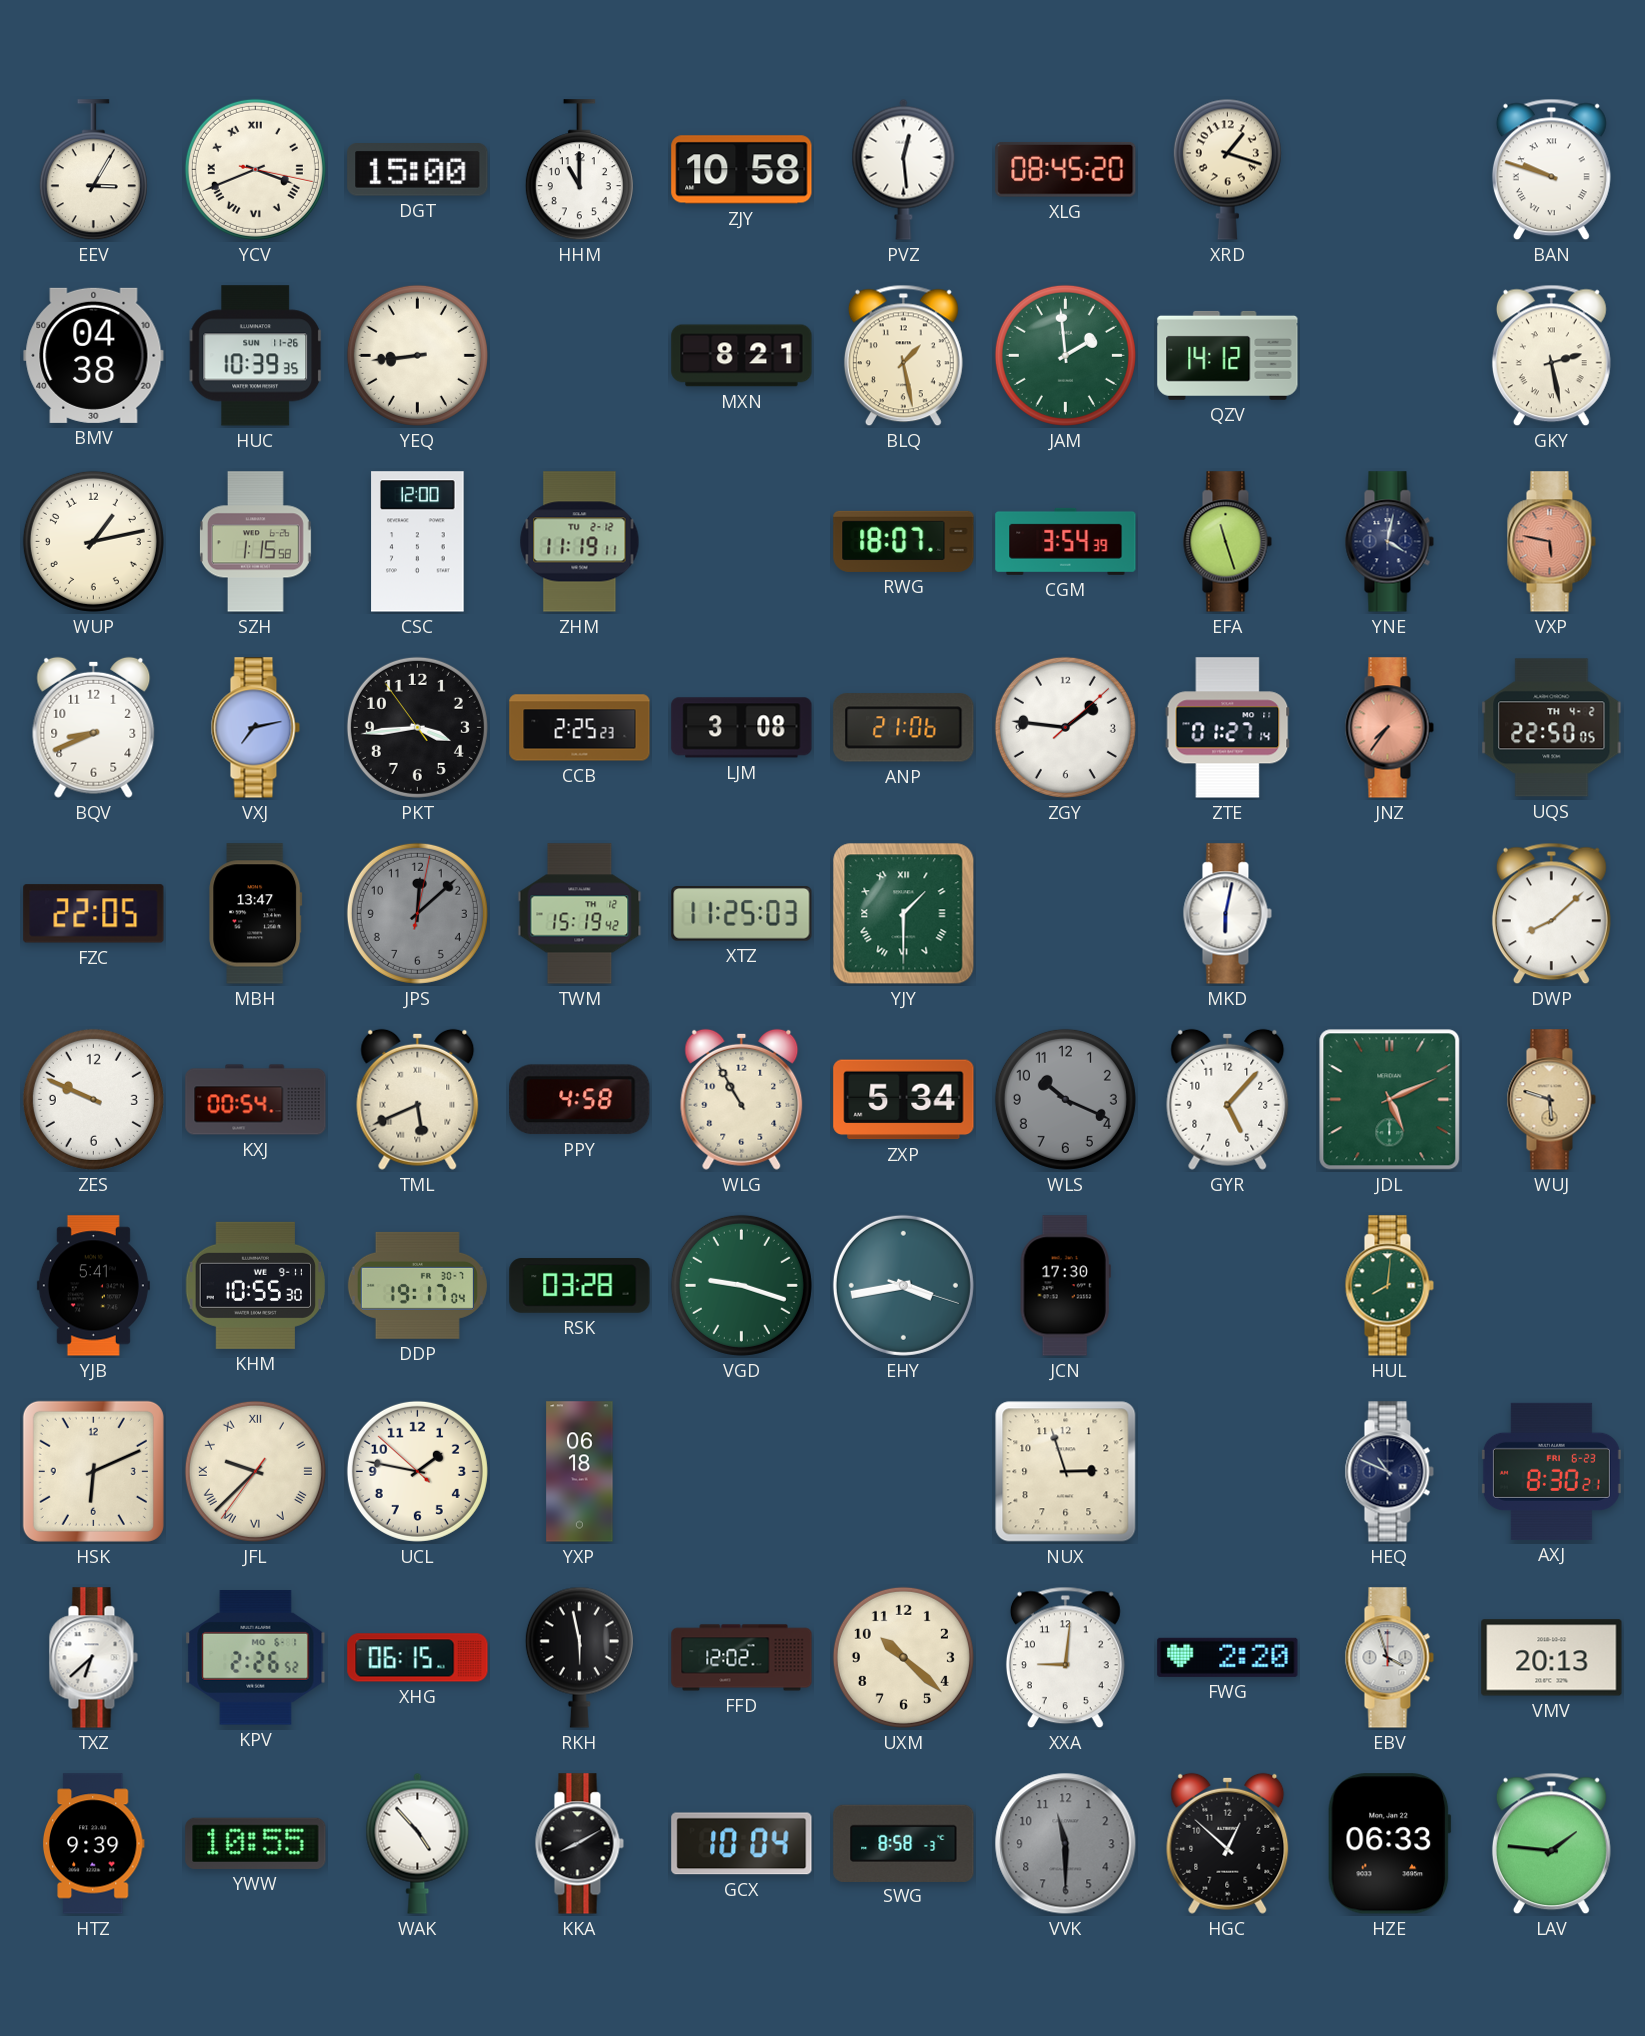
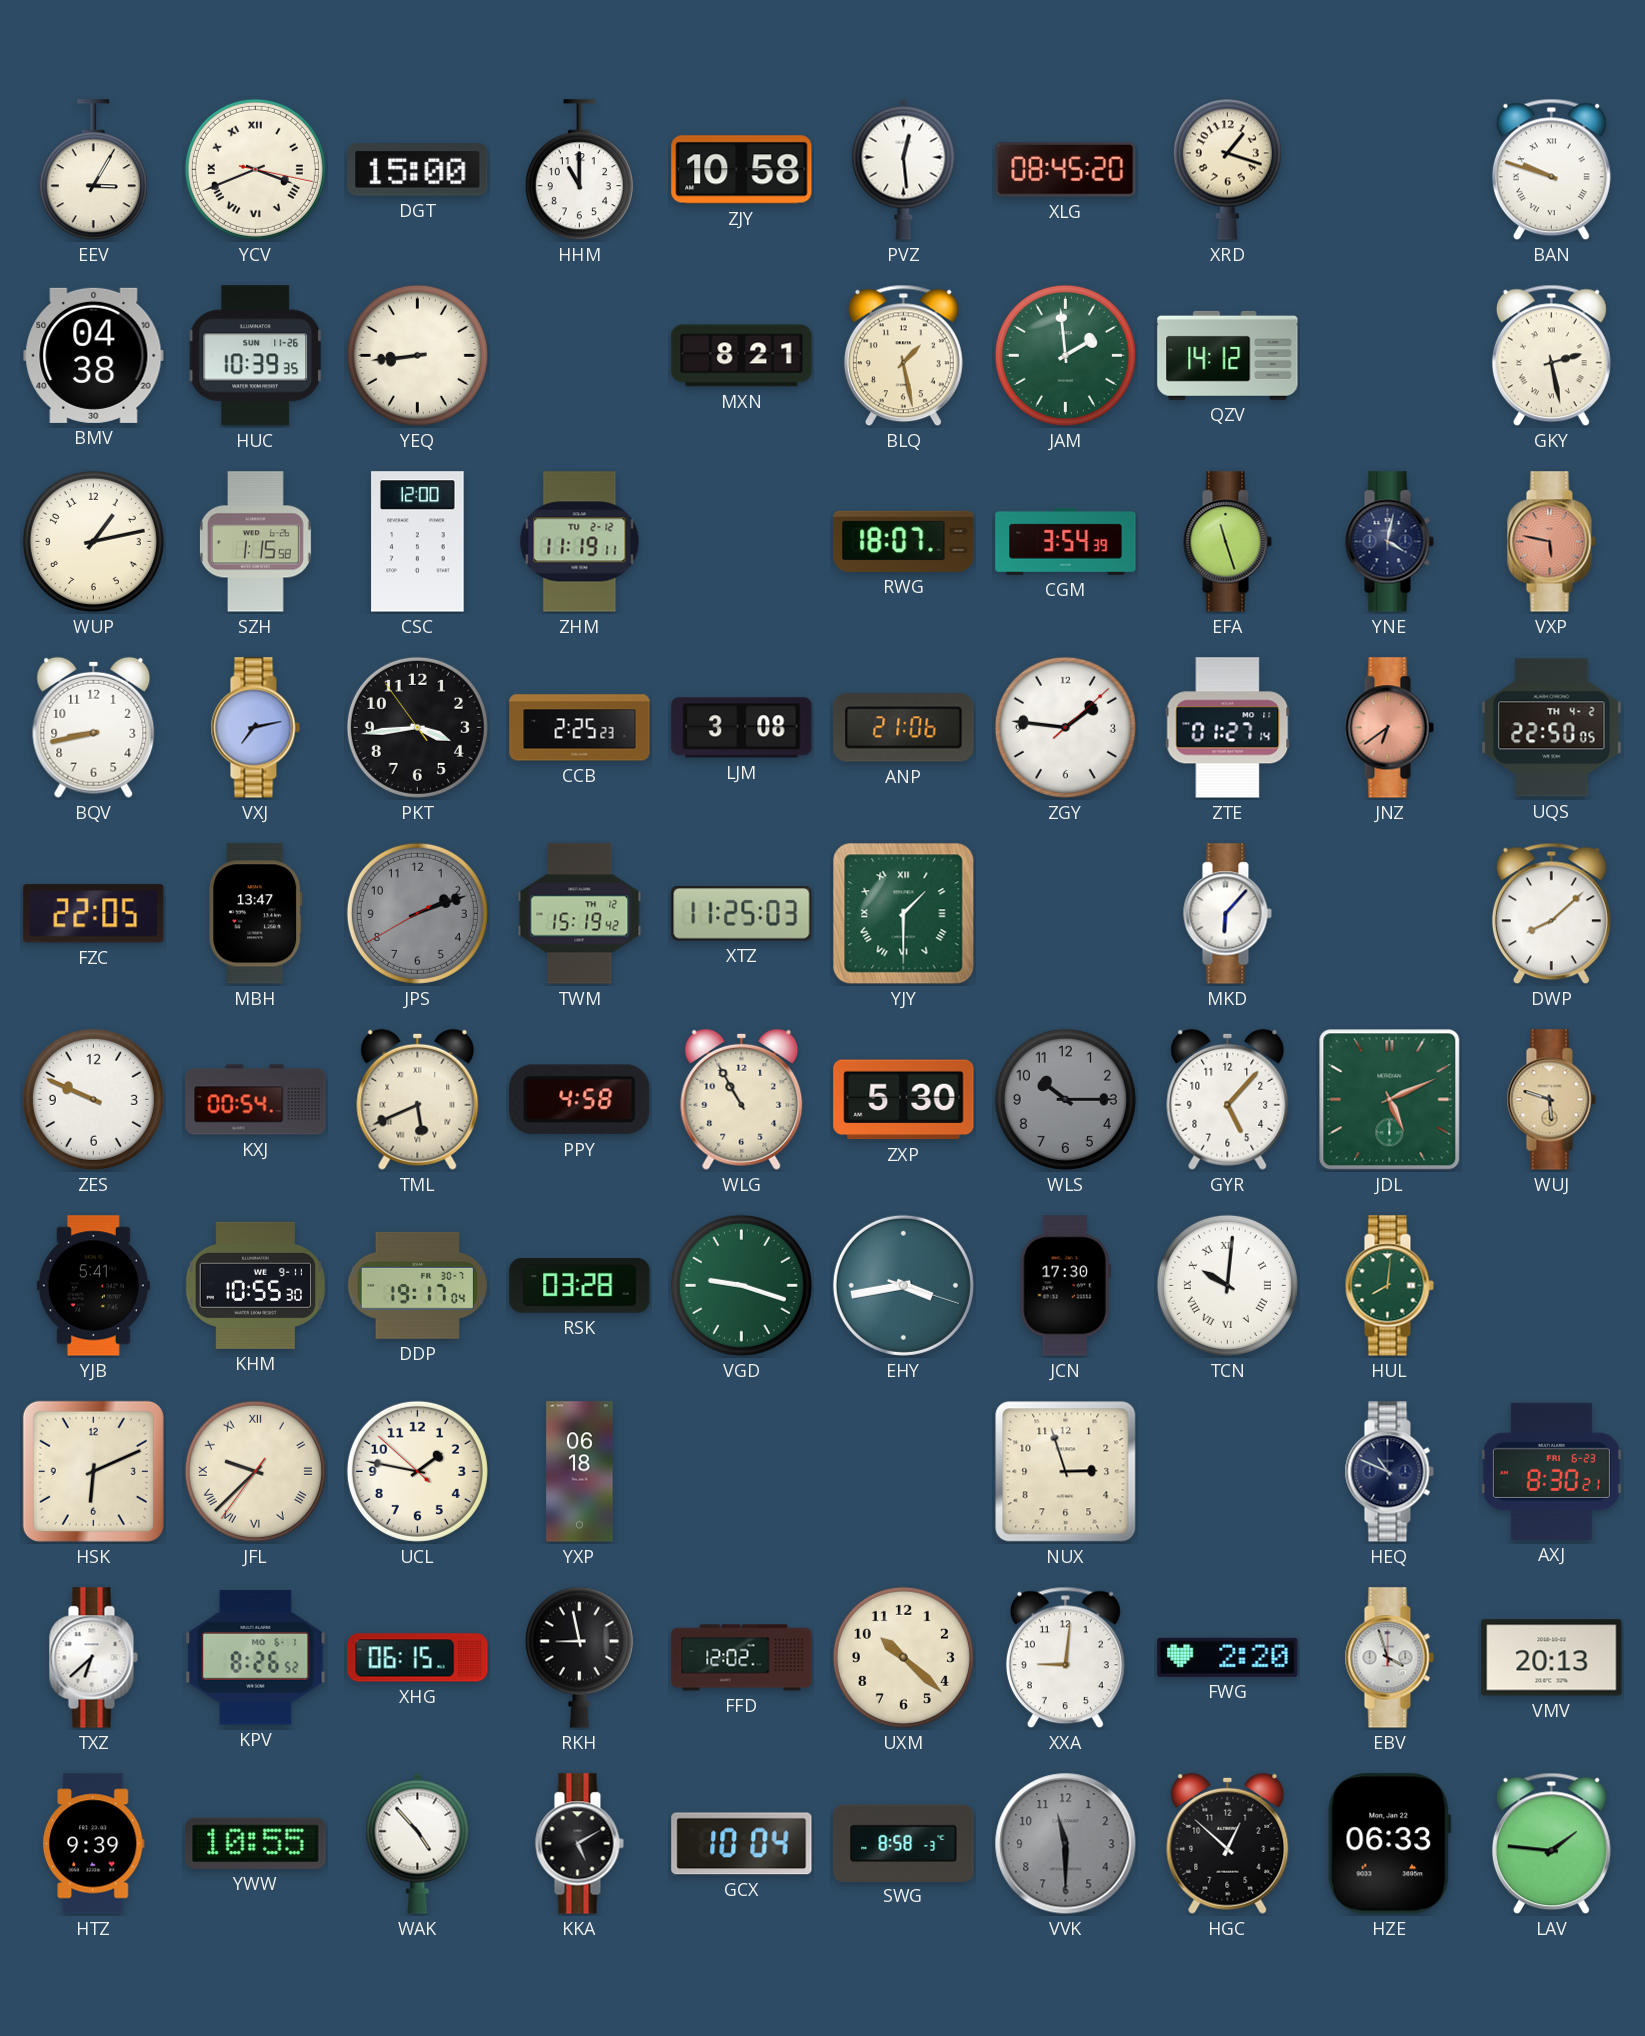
BQV: 8:41 -> 8:43 (94, 727)
JNZ: 7:36 -> 6:39 (1389, 728)
JPS: 12:08 -> 2:11 (417, 913)
MKD: 6:02 -> 6:07 (1227, 914)
ZXP: 5:34 -> 5:30 (904, 1100)
WLS: 10:19 -> 10:15 (1065, 1099)
TCN: none -> 10:01 (1227, 1285)
KPV: 2:26 -> 8:26 (256, 1658)
RKH: 5:58 -> 8:58 (579, 1657)
KKA: 8:10 -> 5:10 (579, 1844)
